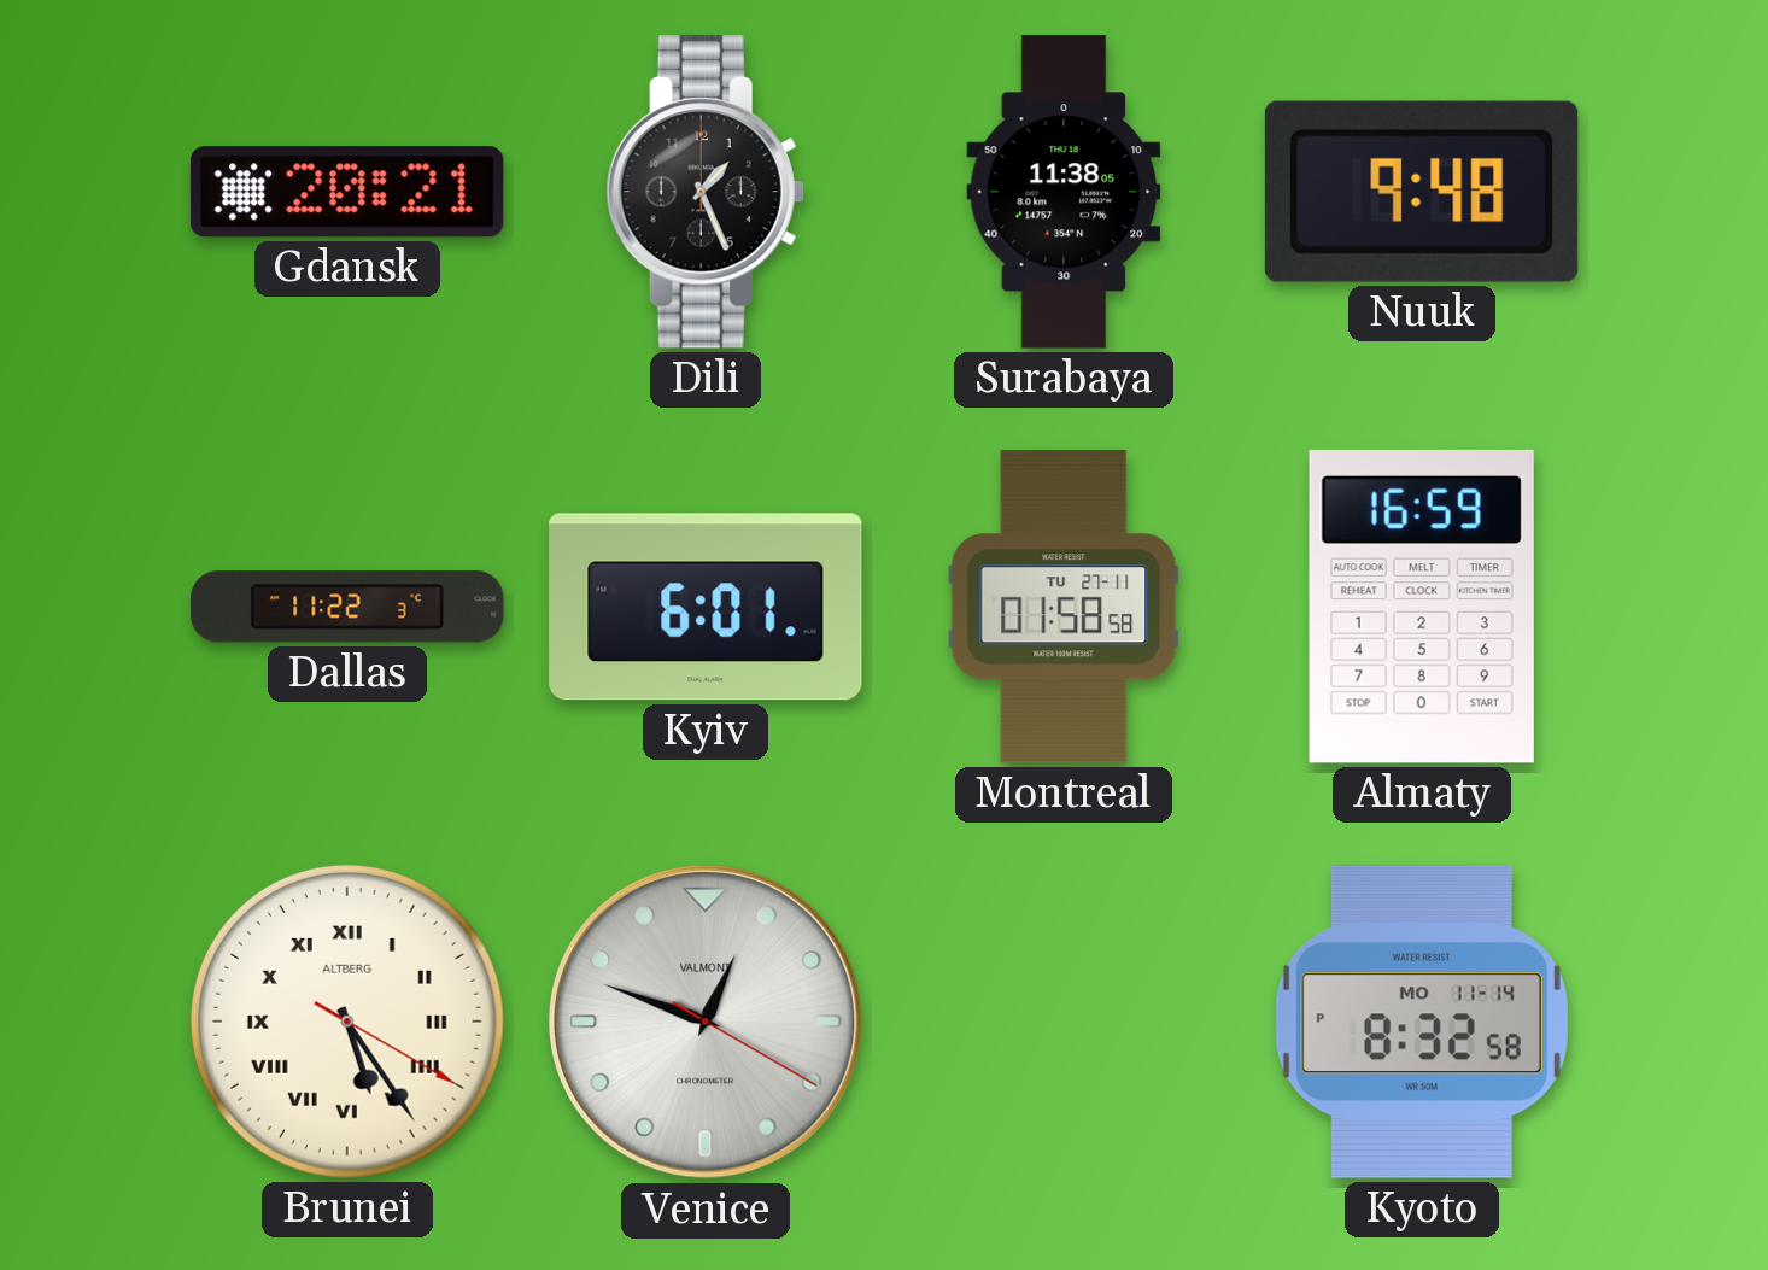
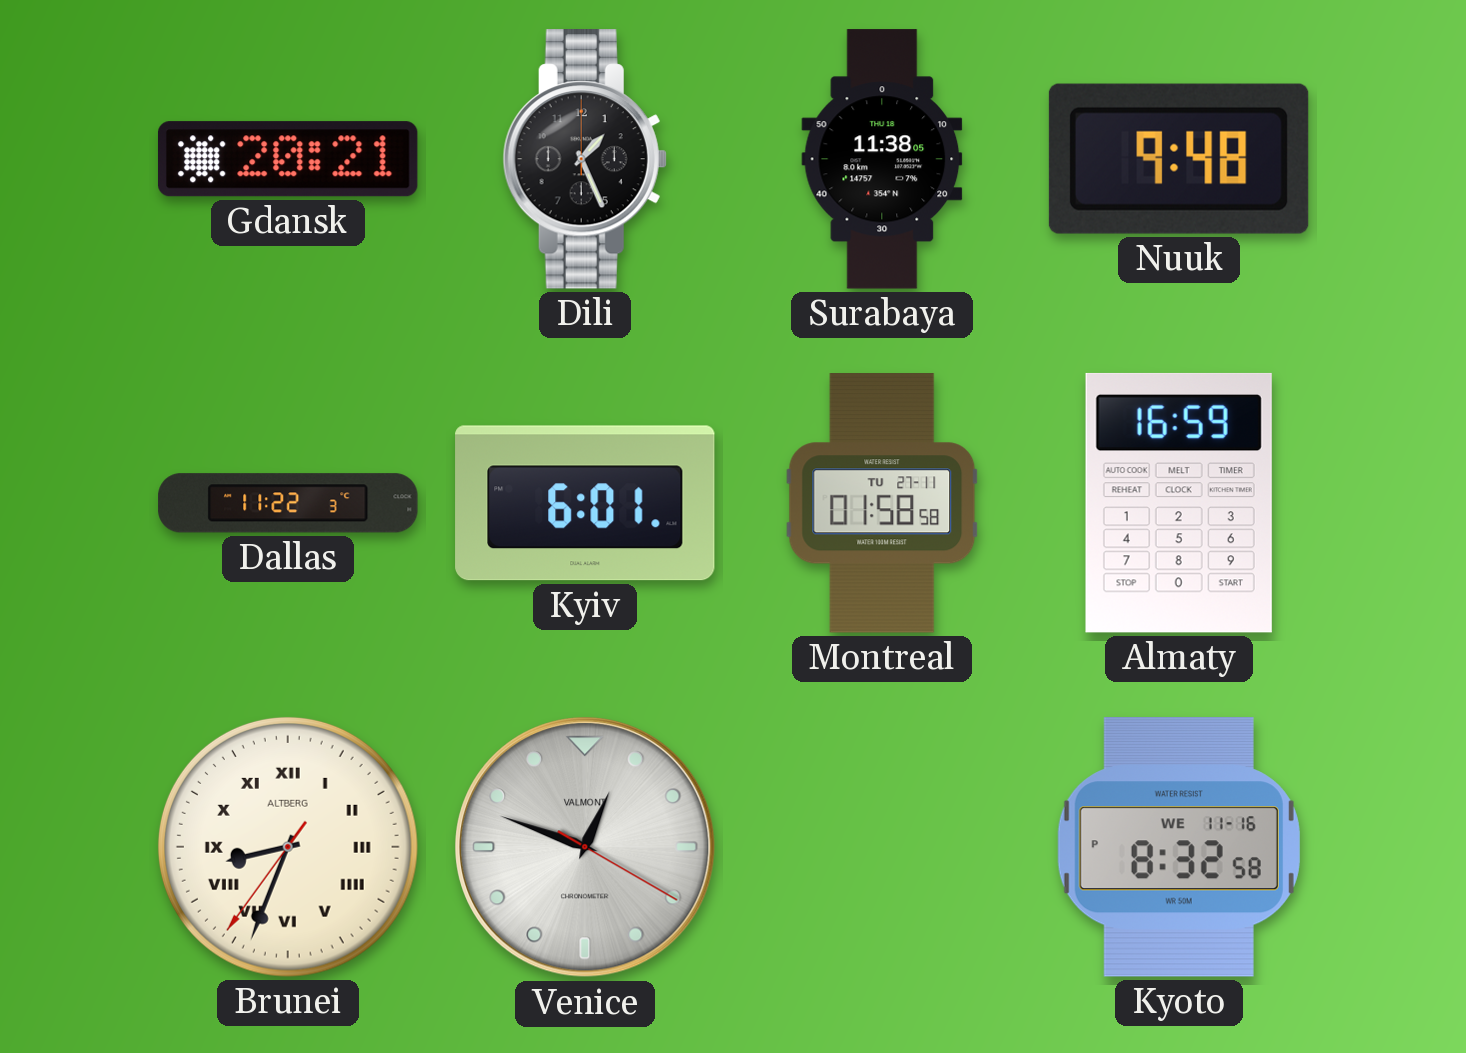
Brunei: 5:24 -> 8:33 (288, 847)
Kyoto date: MO 11-14 -> WE 11-16 (1179, 847)
